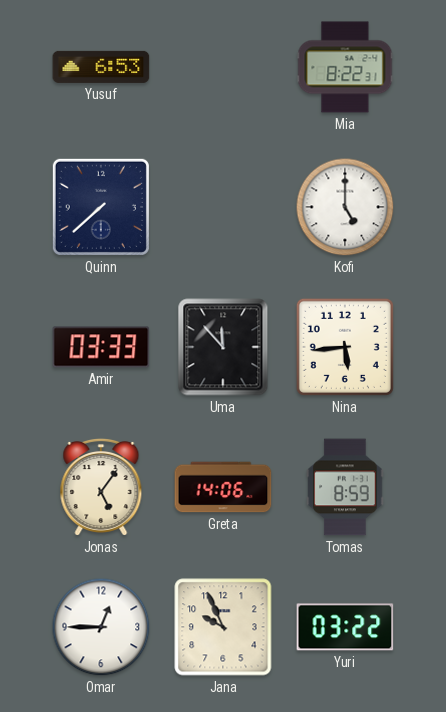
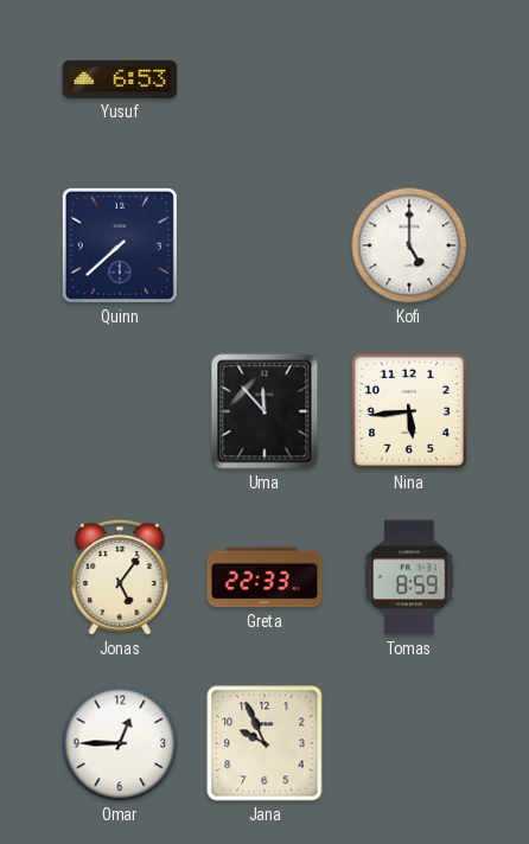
Mia: 8:22 -> none (345, 67)
Amir: 03:33 -> none (101, 347)
Greta: 14:06 -> 22:33 (264, 577)
Yuri: 03:22 -> none (345, 627)
